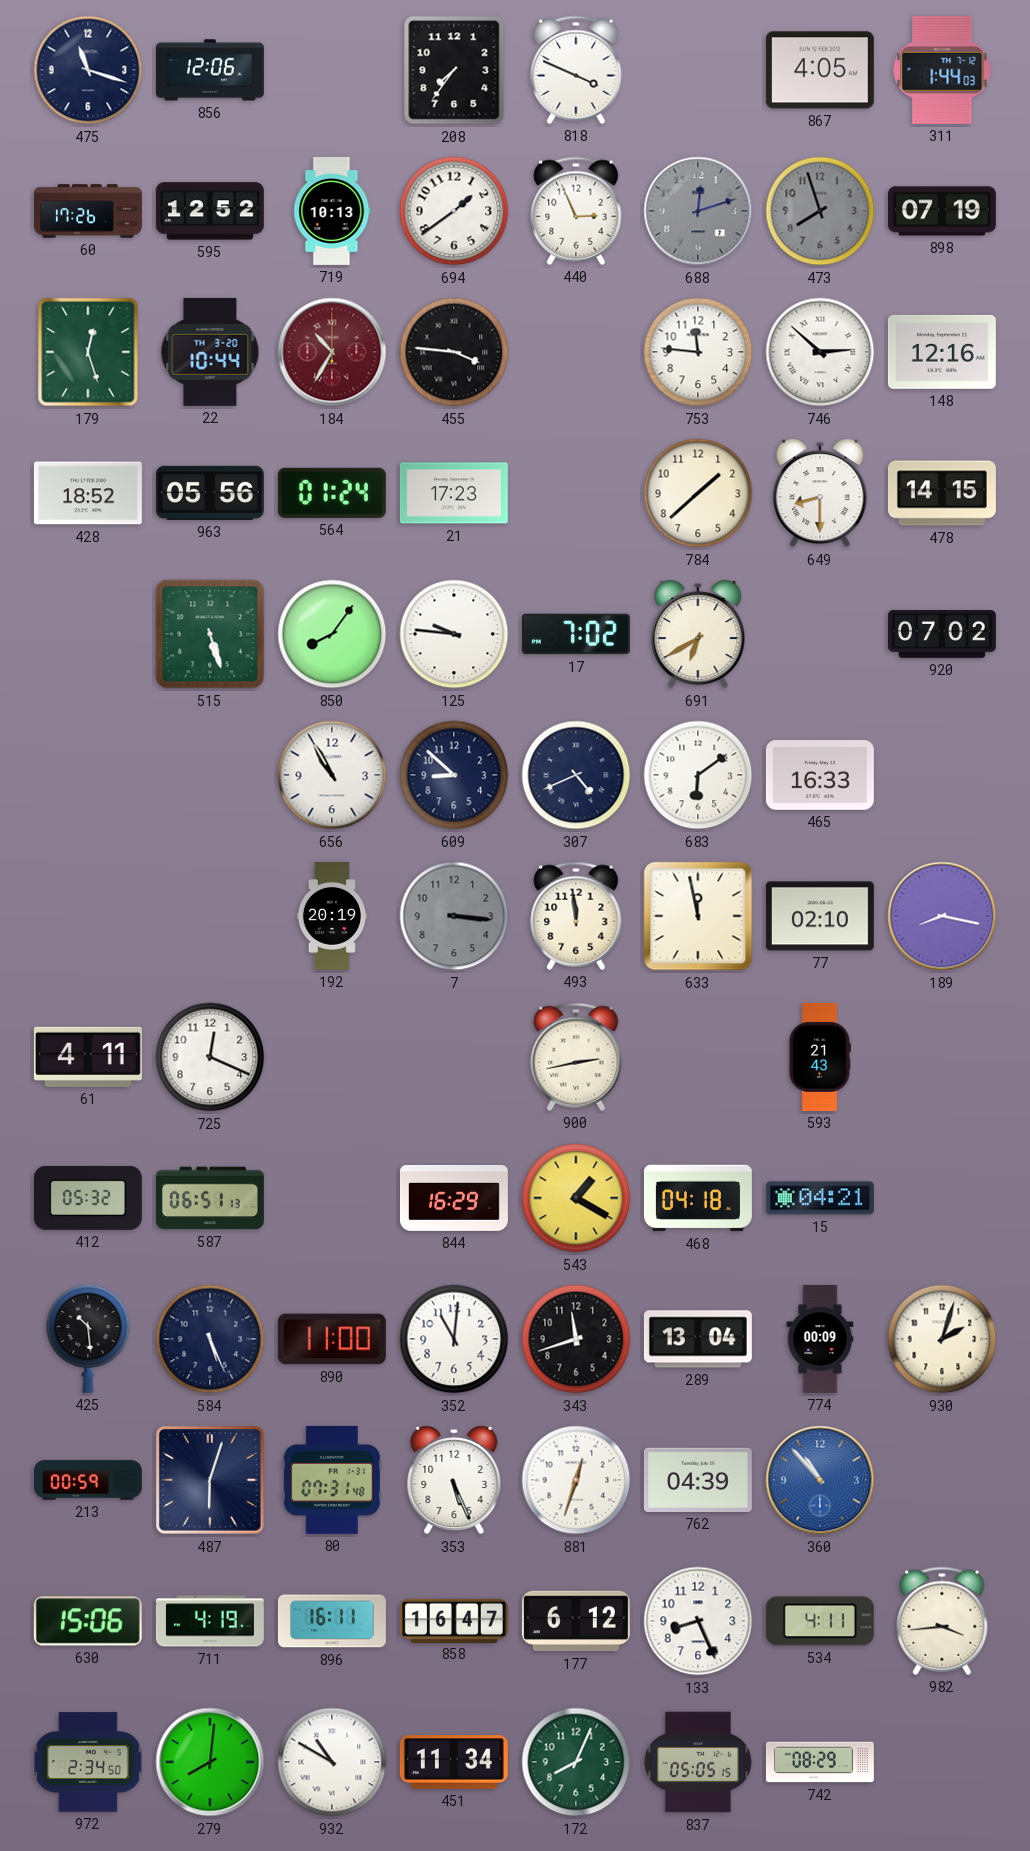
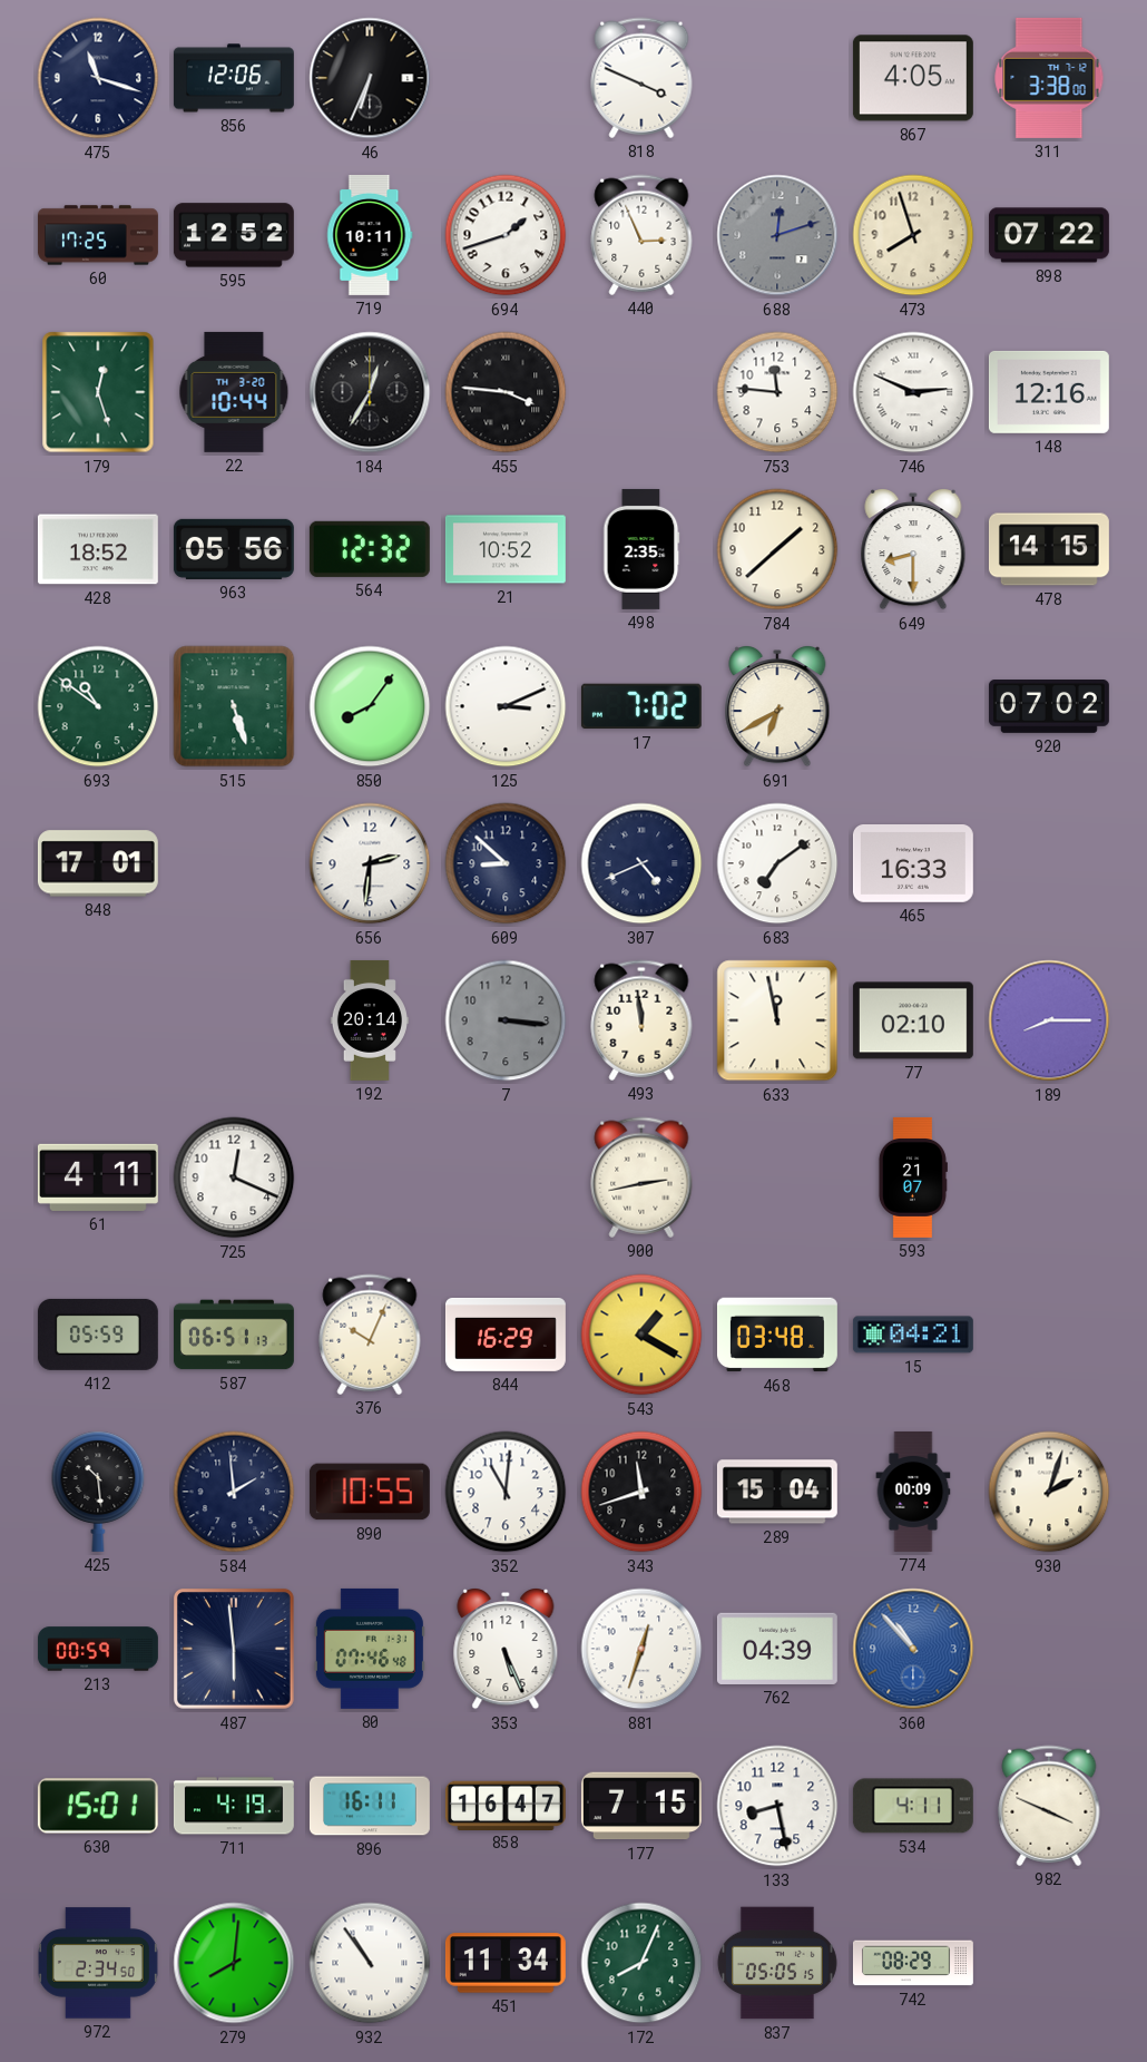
46: none -> 6:34 (370, 78)
208: 7:36 -> none (454, 70)
311: 1:44 -> 3:38 (1049, 78)
60: 17:26 -> 17:25 (98, 235)
719: 10:13 -> 10:11 (370, 235)
694: 1:39 -> 1:42 (506, 235)
473 dial: grey -> cream (913, 235)
898: 07:19 -> 07:22 (1049, 235)
184: 10:35 -> 12:35 (370, 392)
184 dial: burgundy -> black (370, 392)
746: 2:52 -> 2:49 (913, 392)
564: 01:24 -> 12:32 (370, 549)
21: 17:23 -> 10:52 (506, 549)
498: none -> 2:35 (641, 549)
693: none -> 10:51 (98, 706)
125: 9:46 -> 3:11 (506, 706)
848: none -> 17:01 (98, 863)
656: 10:55 -> 2:31 (370, 863)
683: 6:09 -> 7:09 (777, 863)
192: 20:19 -> 20:14 (370, 1020)
189: 8:17 -> 8:15 (1049, 1020)
593: 21:43 -> 21:07 (912, 1177)
412: 05:32 -> 05:59 (98, 1335)
376: none -> 10:04 (370, 1335)
468: 04:18 -> 03:48 (777, 1335)
584: 5:26 -> 1:59 (234, 1492)
890: 11:00 -> 10:55 (370, 1492)
289: 13:04 -> 15:04 (777, 1492)
487: 6:03 -> 5:59 (234, 1649)
80: 07:31 -> 07:46 (370, 1649)
630: 15:06 -> 15:01 (98, 1806)
177: 6:12 -> 7:15 (641, 1806)
133: 8:26 -> 8:28 (777, 1806)
982: 3:44 -> 3:49 (1049, 1806)
932: 10:50 -> 10:54 (370, 1963)
